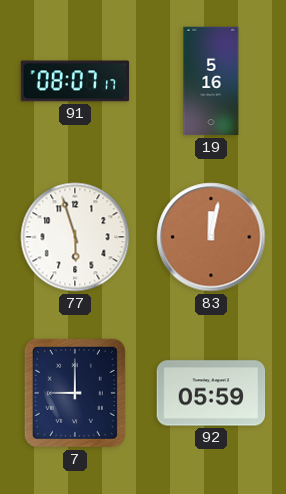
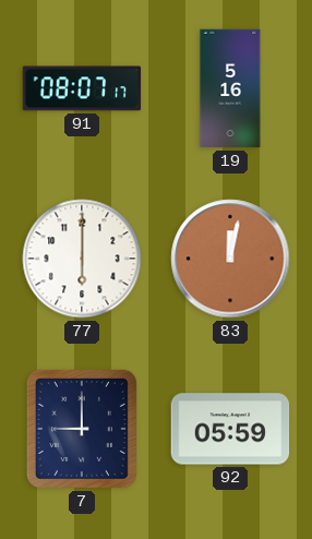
77: 5:57 -> 6:00 (82, 259)
